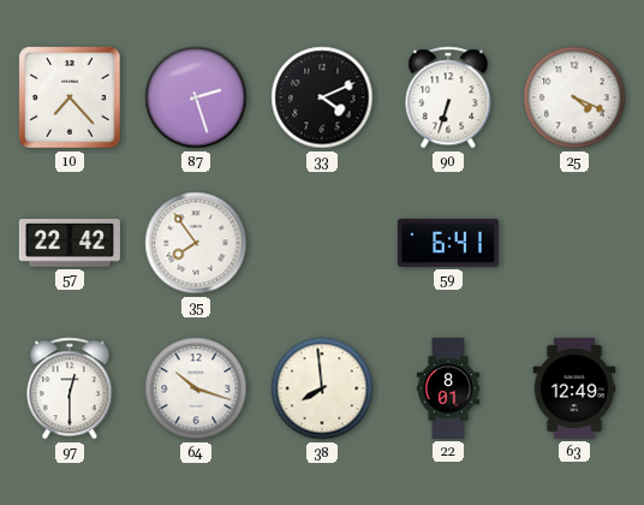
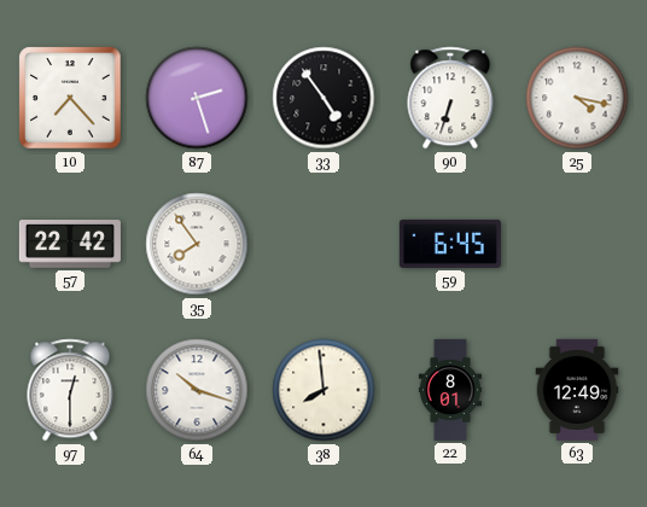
33: 4:11 -> 4:54 (323, 98)
25: 4:19 -> 4:17 (577, 98)
59: 6:41 -> 6:45 (450, 244)
